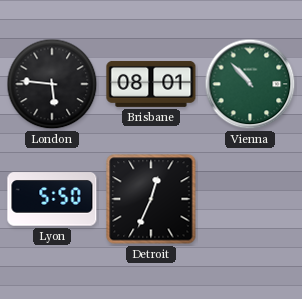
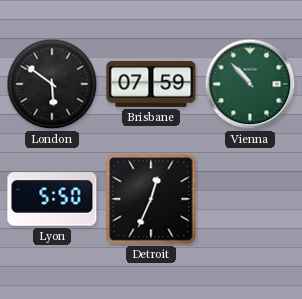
London: 5:46 -> 5:51 (52, 84)
Brisbane: 08:01 -> 07:59 (151, 84)
